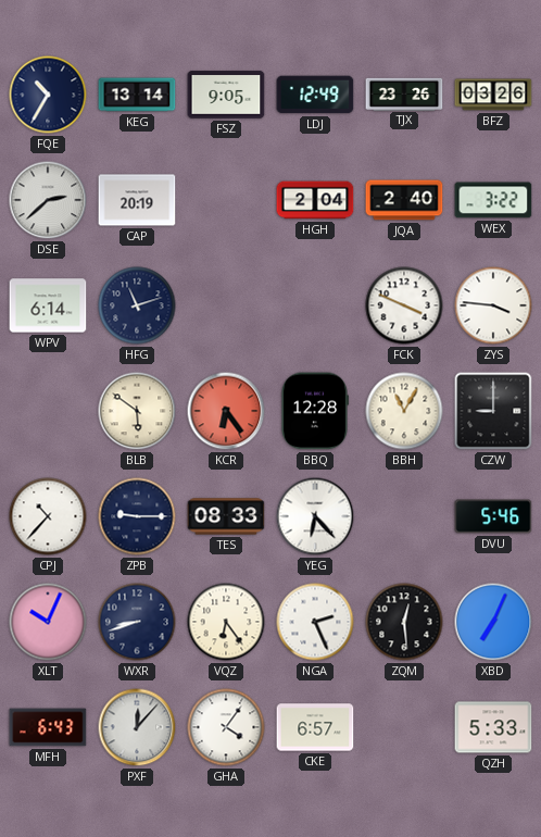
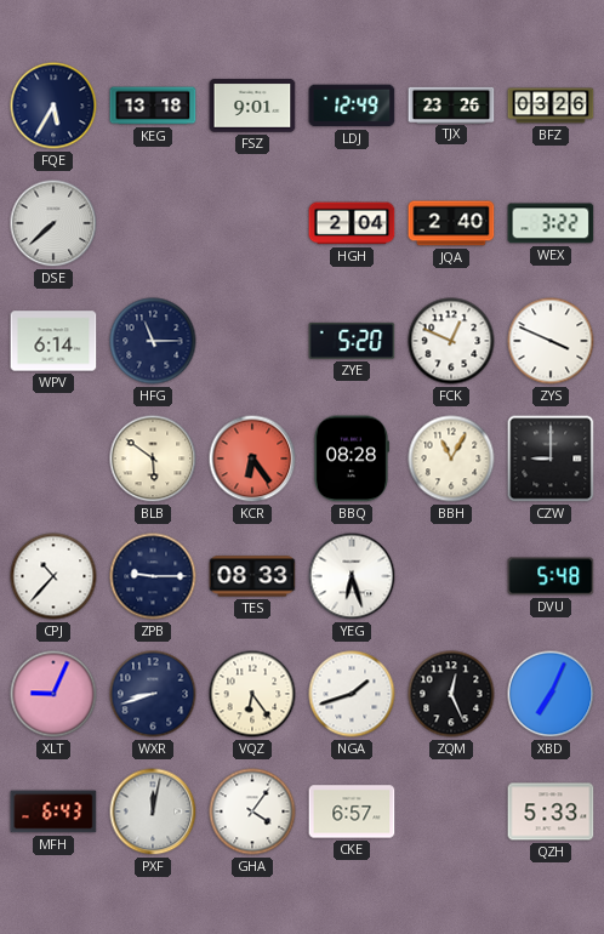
FQE: 10:35 -> 5:35 (53, 106)
KEG: 13:14 -> 13:18 (153, 106)
FSZ: 9:05 -> 9:01 (252, 106)
DSE: 2:38 -> 7:38 (53, 223)
CAP: 20:19 -> none (137, 200)
HFG: 11:12 -> 11:15 (153, 341)
ZYE: none -> 5:20 (352, 341)
FCK: 3:49 -> 12:49 (451, 341)
ZYS: 3:46 -> 3:49 (551, 341)
BBQ: 12:28 -> 08:28 (351, 459)
YEG: 6:23 -> 6:27 (352, 576)
DVU: 5:46 -> 5:48 (551, 576)
XLT: 10:04 -> 9:04 (53, 694)
NGA: 2:26 -> 1:42 (352, 694)
ZQM: 12:29 -> 12:26 (451, 694)
PXF: 12:07 -> 12:02 (153, 811)
